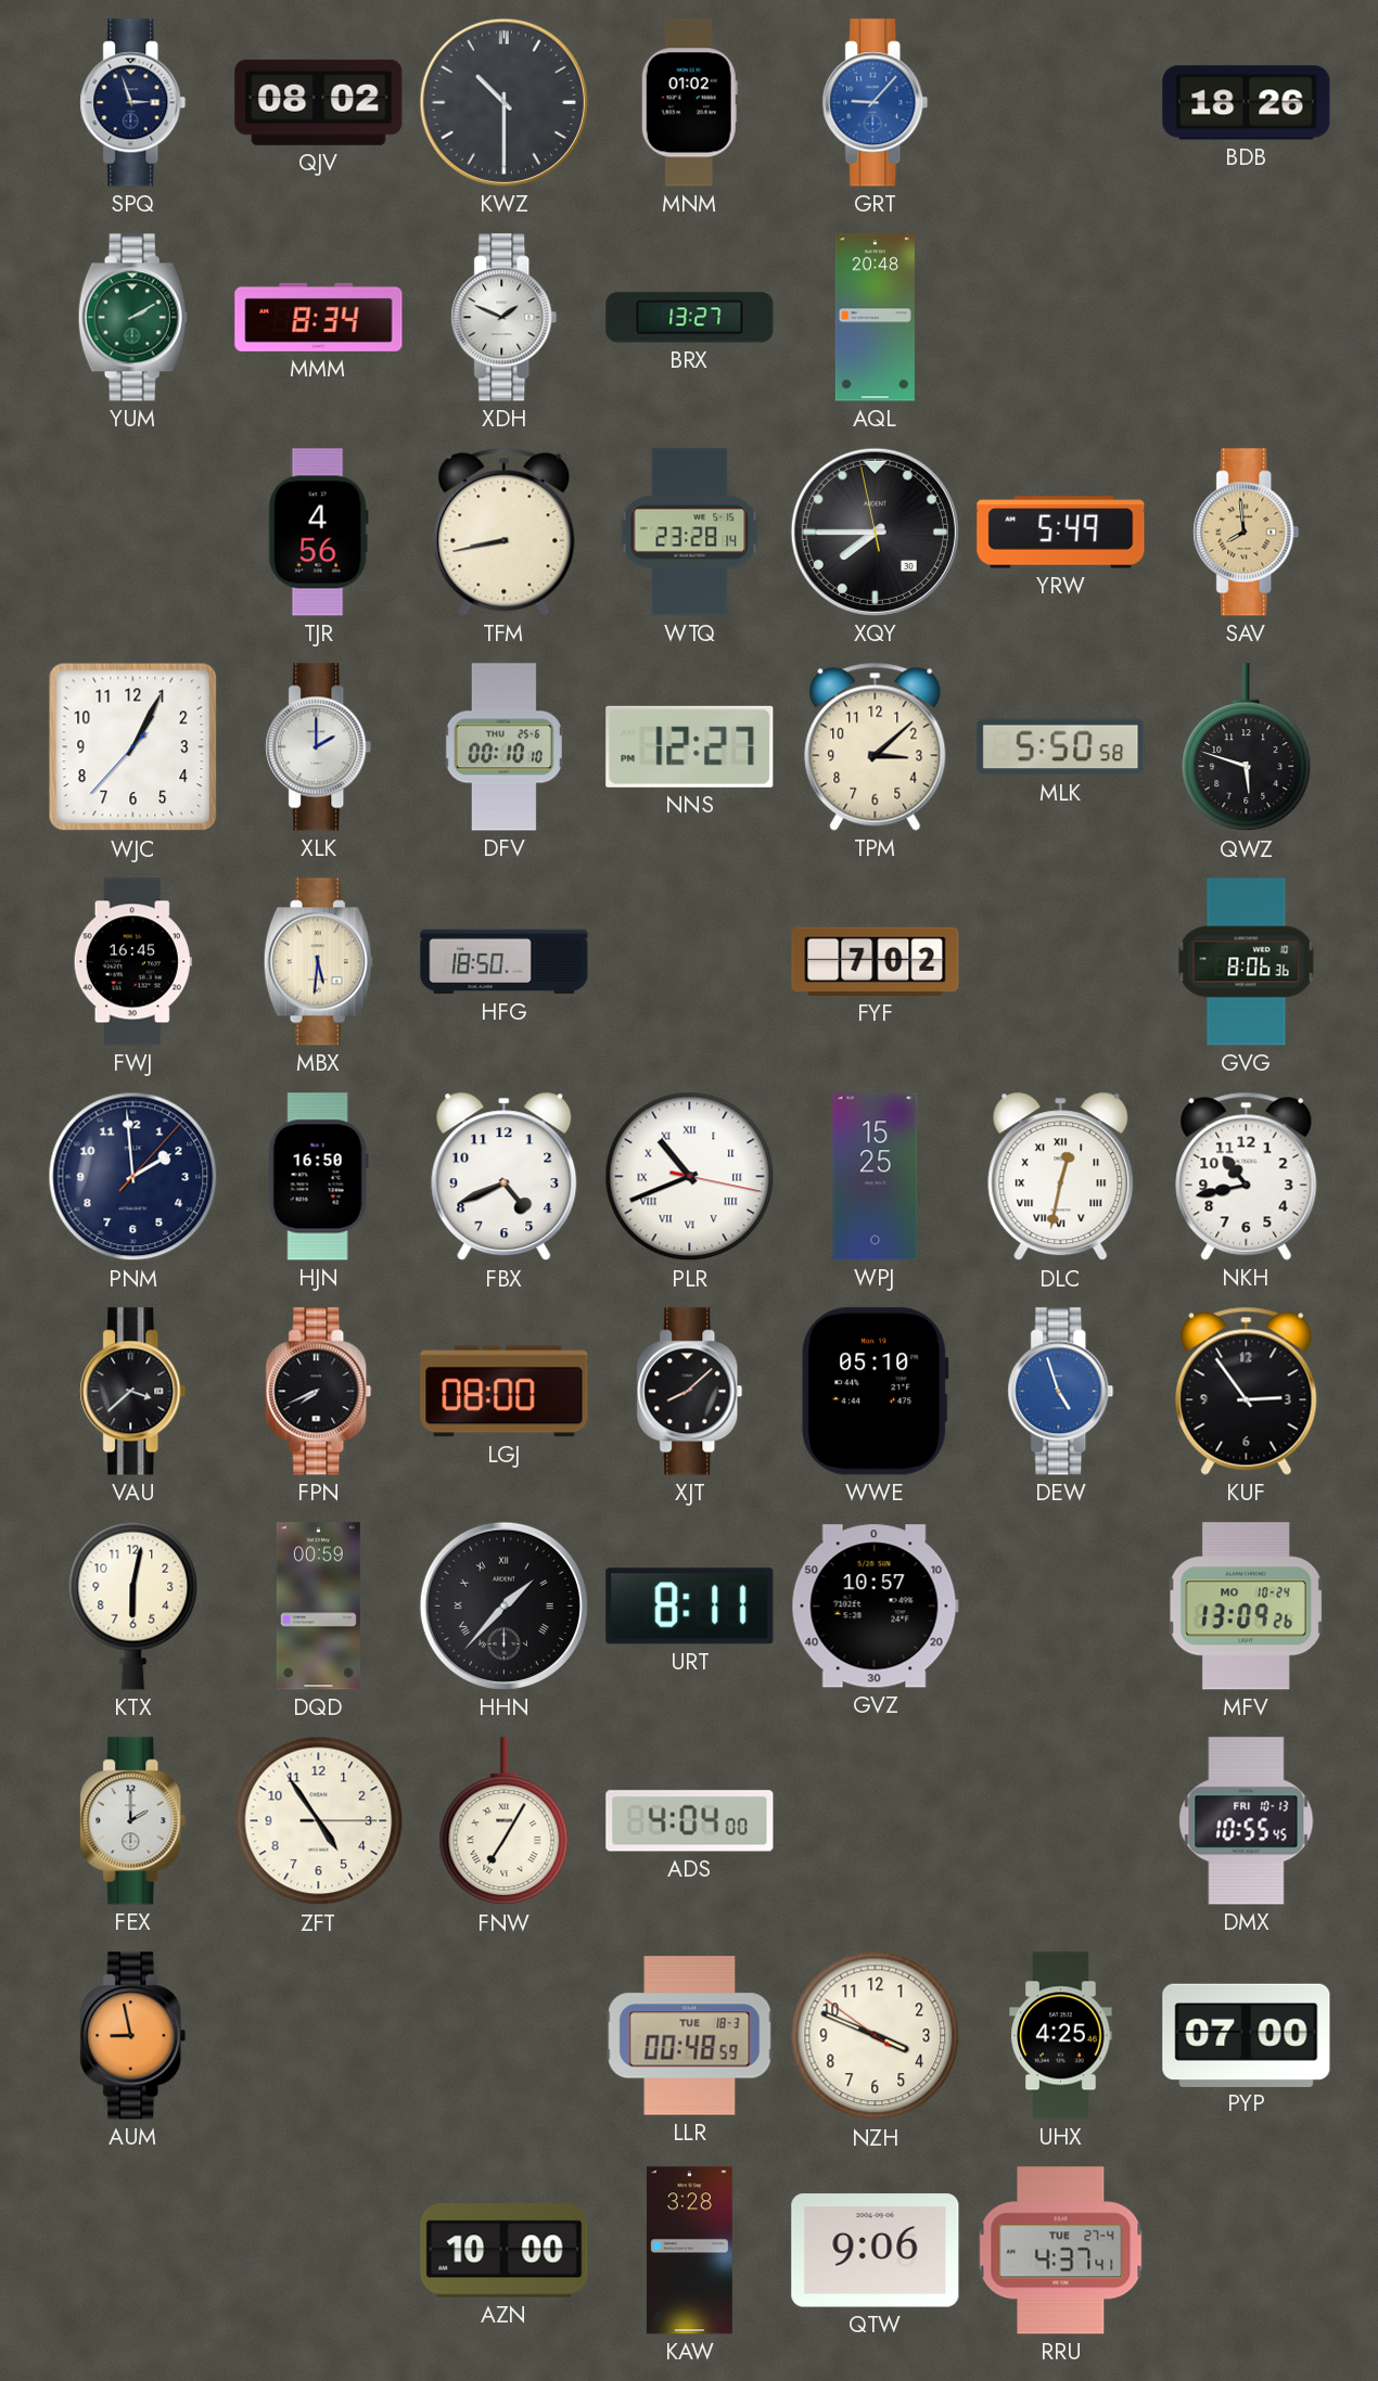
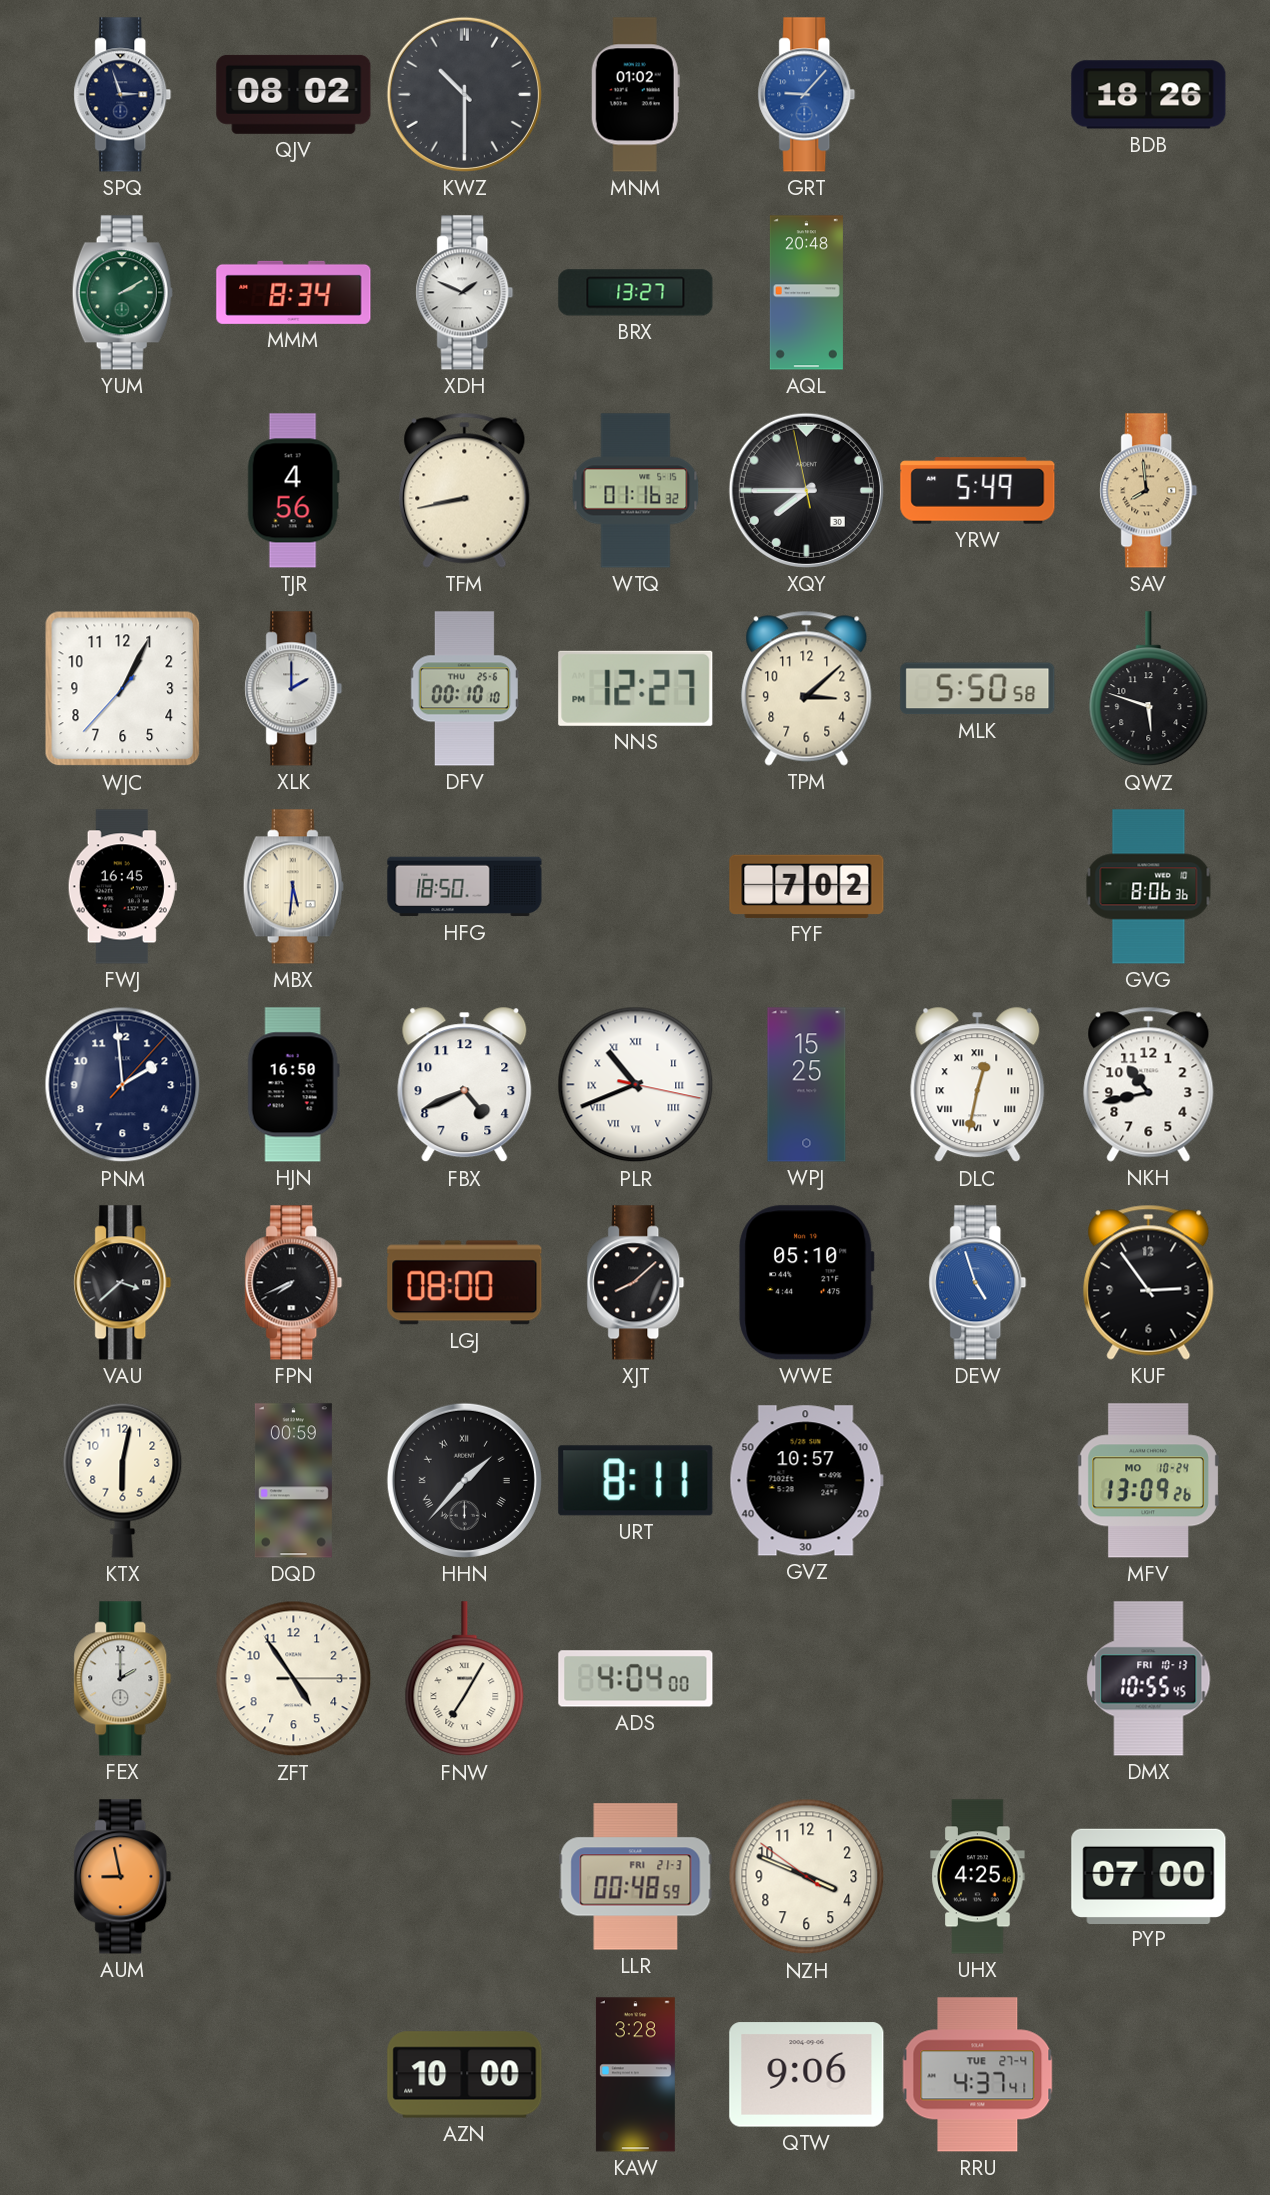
WTQ: 23:28 -> 01:16 (636, 491)
LLR date: TUE 18-3 -> FRI 21-3 (636, 1877)
